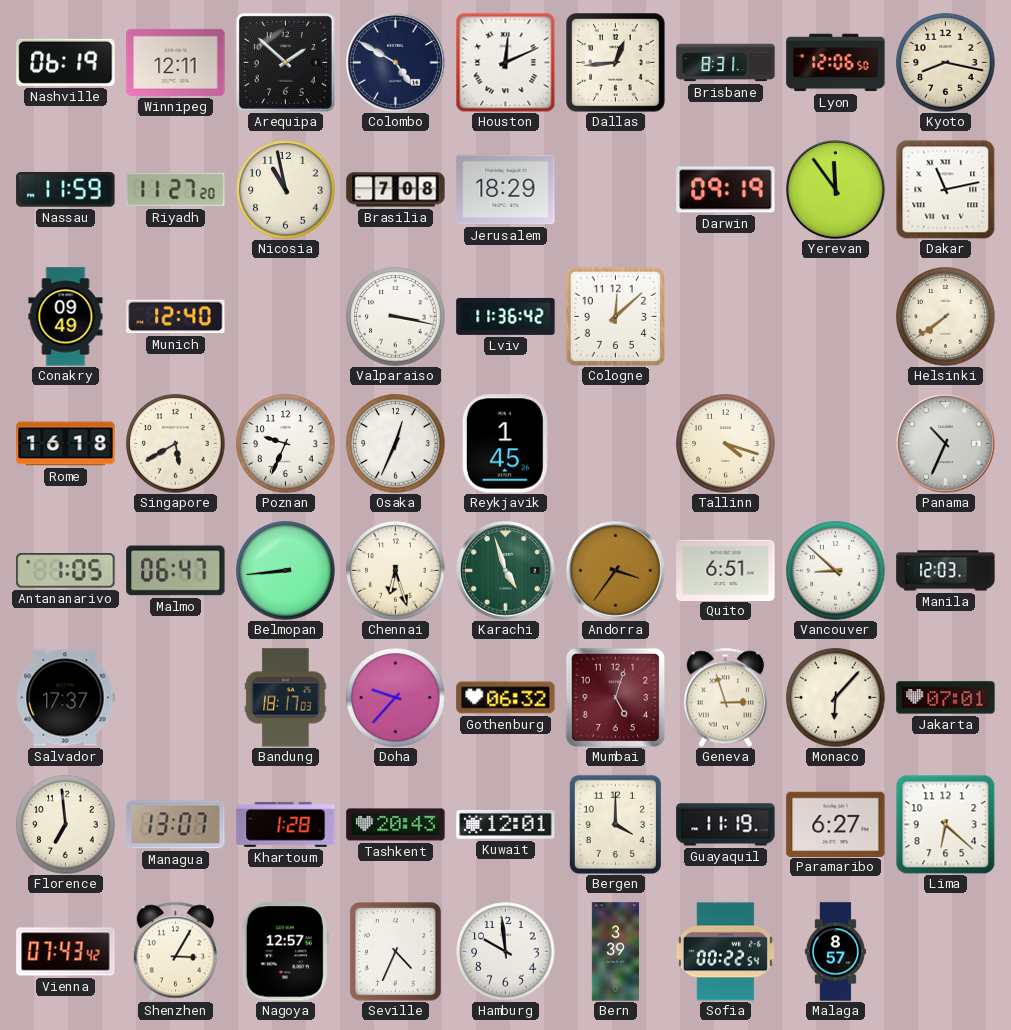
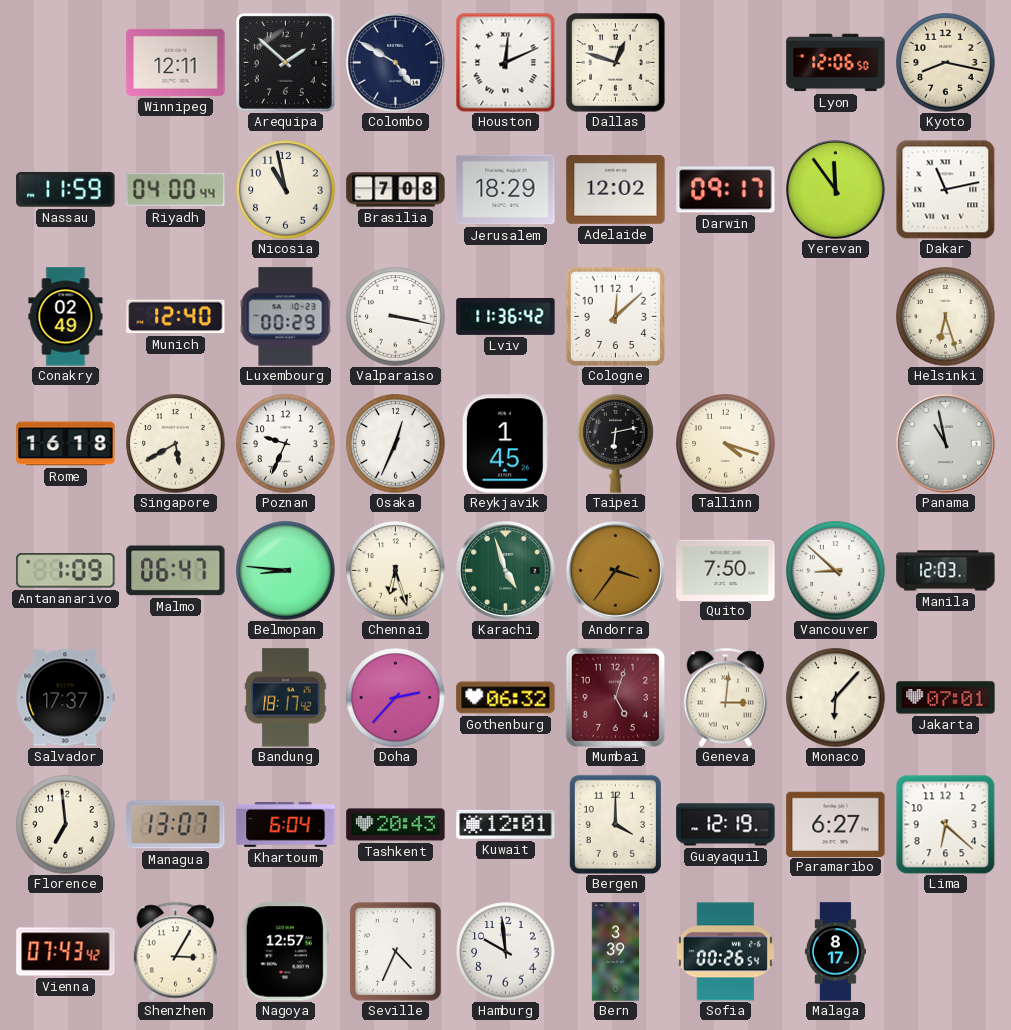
Nashville: 06:19 -> none (66, 62)
Dallas: 12:44 -> 12:48 (616, 63)
Brisbane: 8:31 -> none (726, 63)
Riyadh: 11:27 -> 04:00 (176, 190)
Adelaide: none -> 12:02 (616, 190)
Darwin: 09:19 -> 09:17 (726, 190)
Conakry: 09:49 -> 02:49 (66, 317)
Luxembourg: none -> 00:29 (286, 317)
Helsinki: 7:39 -> 6:27 (946, 317)
Taipei: none -> 6:13 (616, 444)
Panama: 10:34 -> 10:58 (946, 444)
Antananarivo: 1:05 -> 1:09 (66, 571)
Belmopan: 8:44 -> 8:46 (286, 571)
Quito: 6:51 -> 7:50 (726, 570)
Bandung: 18:17:03 -> 18:17:42 (286, 698)
Doha: 9:37 -> 2:37 (396, 698)
Geneva: 2:57 -> 3:01 (725, 697)
Khartoum: 1:28 -> 6:04 (286, 824)
Guayaquil: 11:19 -> 12:19 (726, 825)
Sofia: 00:22 -> 00:26 (725, 952)
Malaga: 8:57 -> 8:17 (835, 952)
